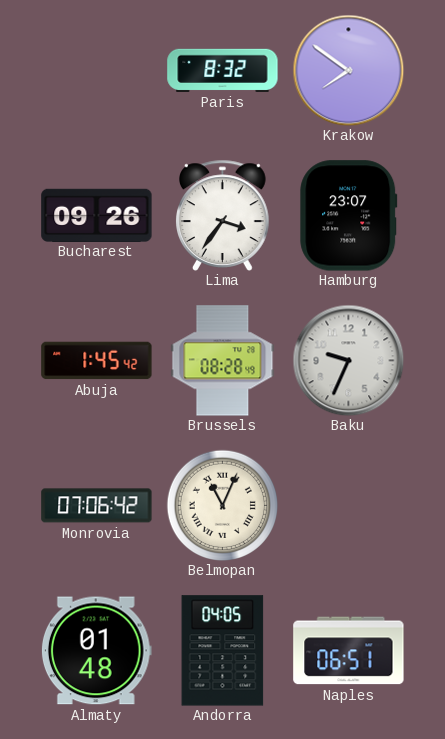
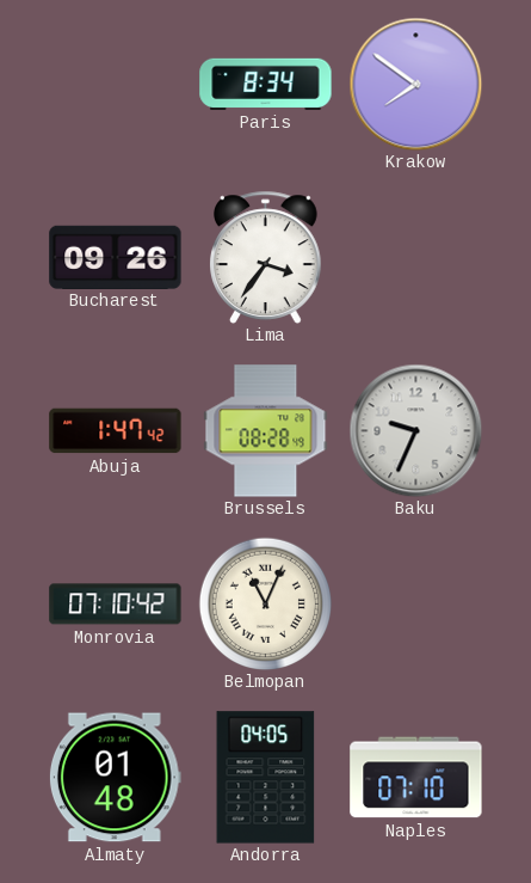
Paris: 8:32 -> 8:34 (266, 84)
Hamburg: 23:07 -> none (349, 216)
Abuja: 1:45 -> 1:47 (116, 431)
Monrovia: 07:06 -> 07:10 (116, 605)
Naples: 06:51 -> 07:10 (416, 778)
